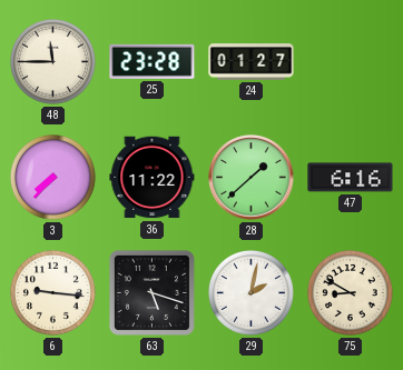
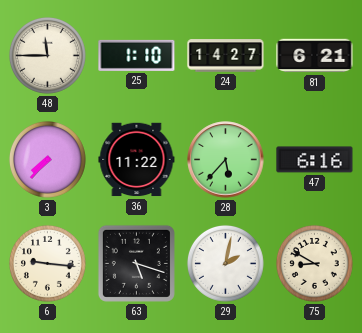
25: 23:28 -> 1:10 (137, 55)
24: 01:27 -> 14:27 (226, 56)
81: none -> 6:21 (315, 56)
28: 1:38 -> 5:37 (226, 160)
